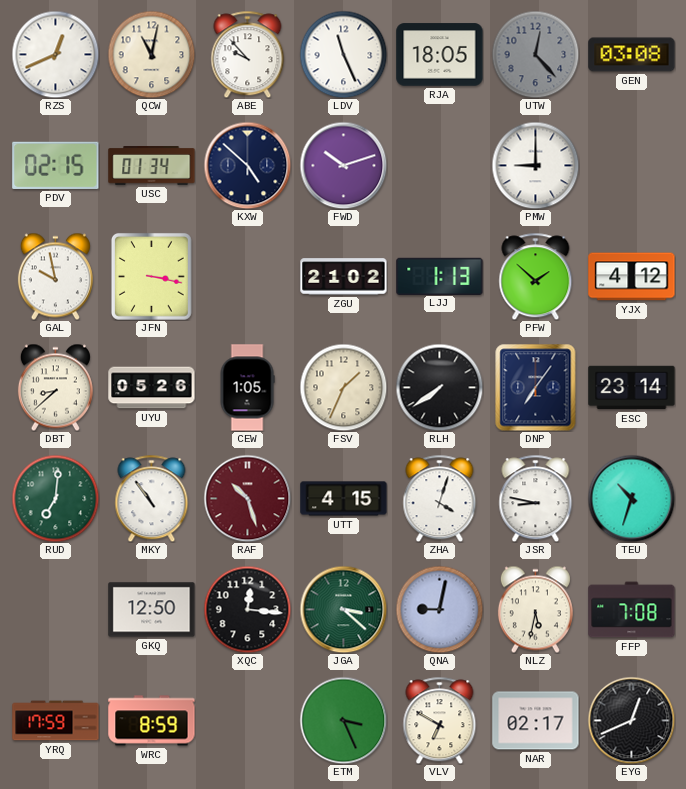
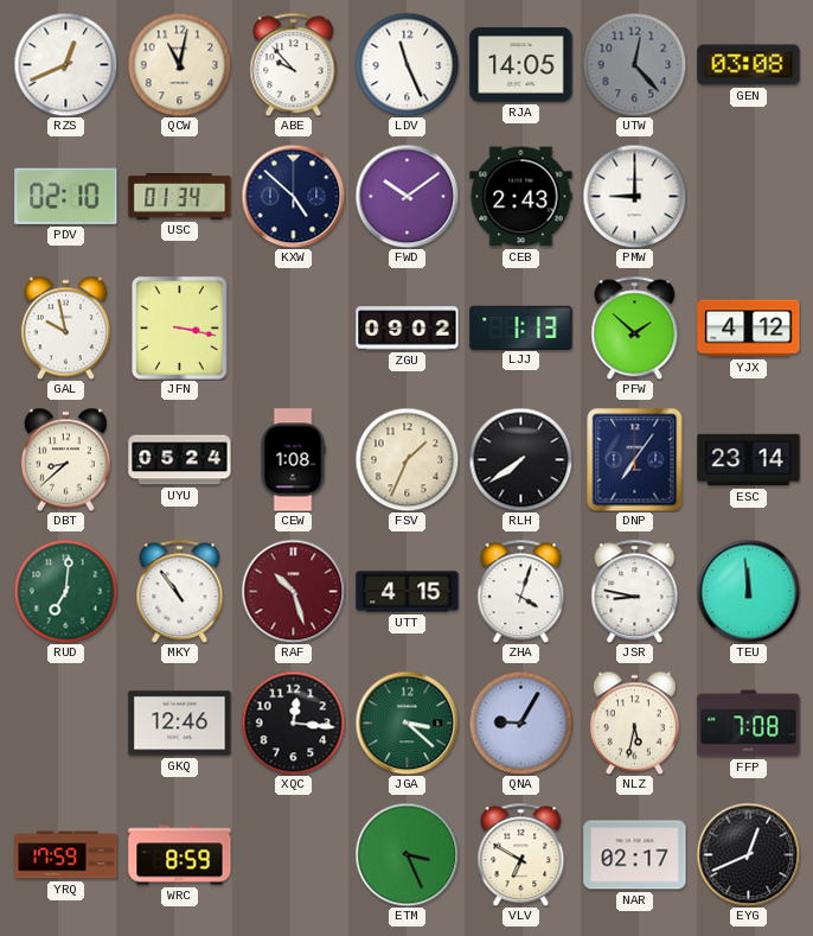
RJA: 18:05 -> 14:05 (521, 65)
PDV: 02:15 -> 02:10 (66, 196)
FWD: 10:12 -> 10:09 (406, 196)
CEB: none -> 2:43 (521, 197)
ZGU: 21:02 -> 09:02 (408, 329)
UYU: 05:26 -> 05:24 (180, 460)
CEW: 1:05 -> 1:08 (293, 460)
TEU: 10:33 -> 11:59 (748, 591)
GKQ: 12:50 -> 12:46 (180, 724)
QNA: 9:02 -> 9:05 (520, 722)
